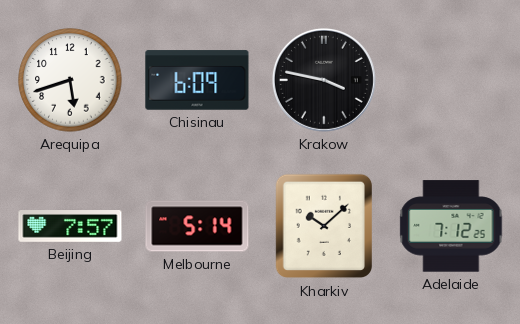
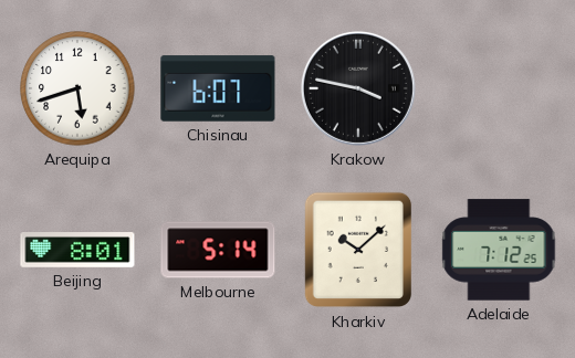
Chisinau: 6:09 -> 6:07 (218, 88)
Beijing: 7:57 -> 8:01 (77, 251)
